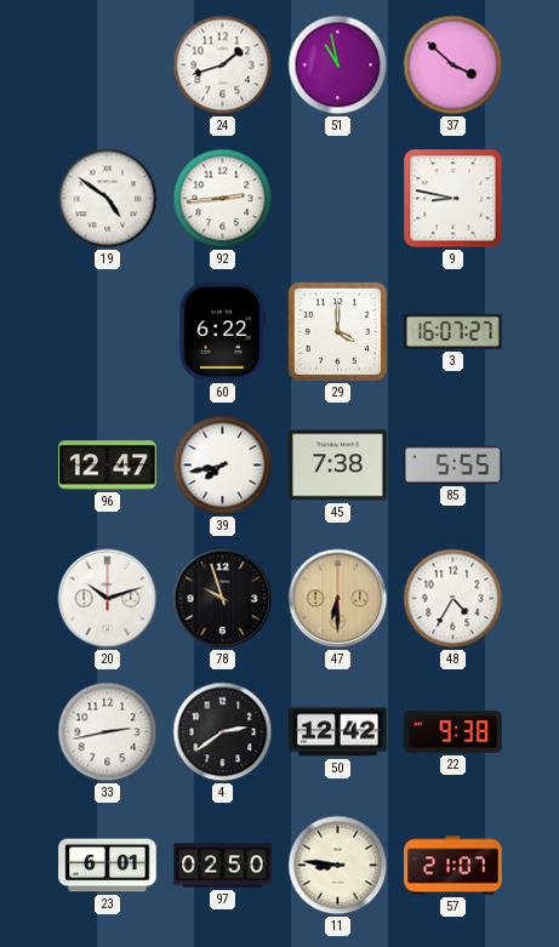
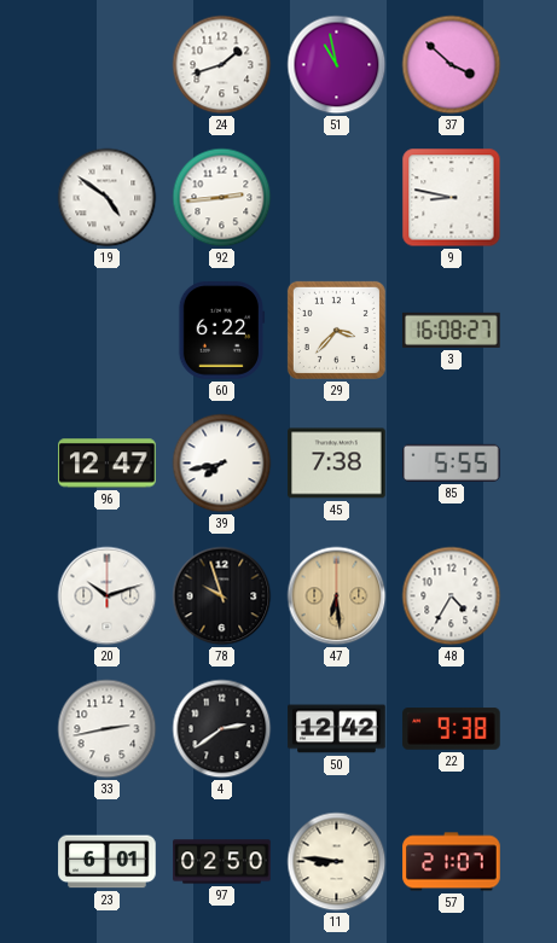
29: 4:00 -> 3:37 (336, 330)
3: 16:07 -> 16:08 (452, 330)
47: 6:30 -> 6:29 (337, 596)
